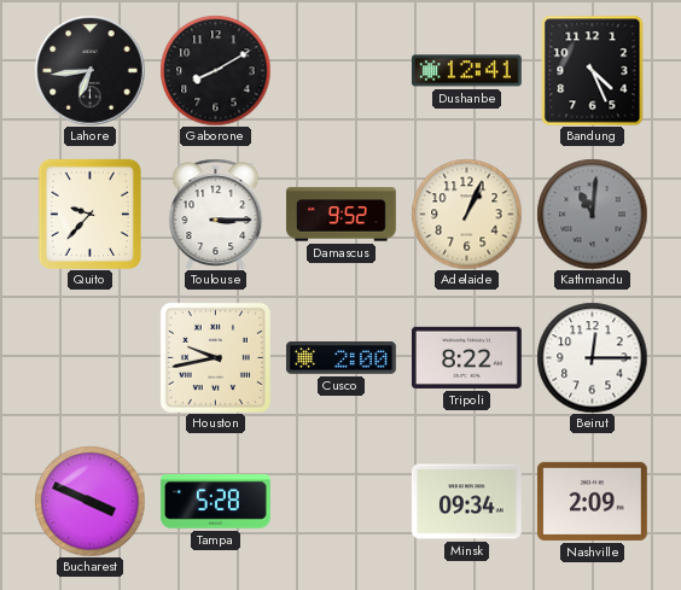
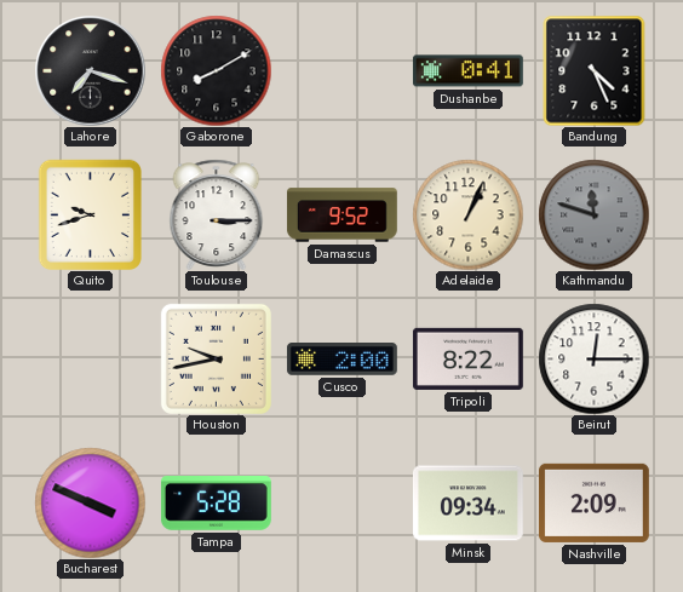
Lahore: 6:44 -> 7:18 (90, 70)
Dushanbe: 12:41 -> 0:41 (467, 71)
Quito: 9:37 -> 9:42 (90, 214)
Kathmandu: 11:01 -> 11:48 (593, 214)
